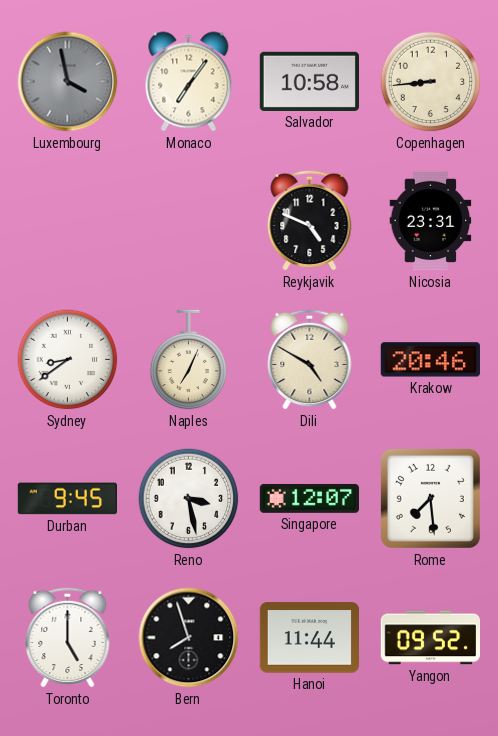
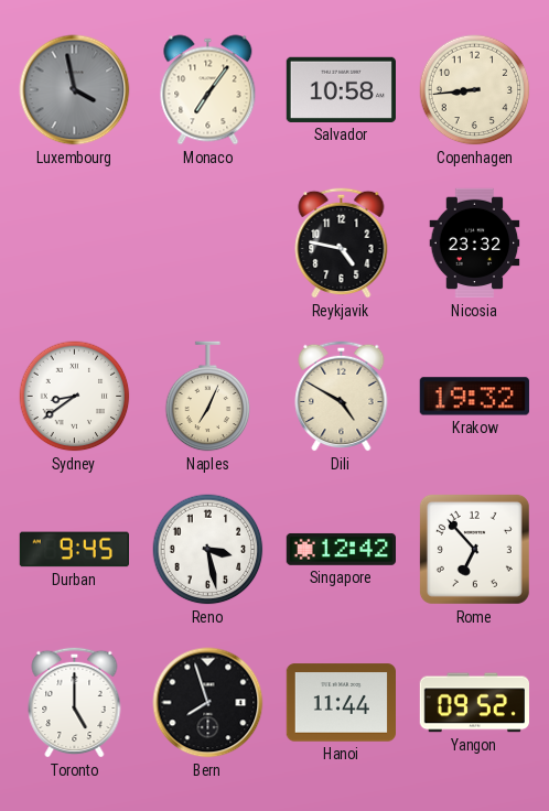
Reykjavik: 4:49 -> 4:47 (342, 242)
Nicosia: 23:31 -> 23:32 (475, 244)
Krakow: 20:46 -> 19:32 (474, 397)
Singapore: 12:07 -> 12:42 (341, 550)
Rome: 7:29 -> 6:53 (474, 549)
